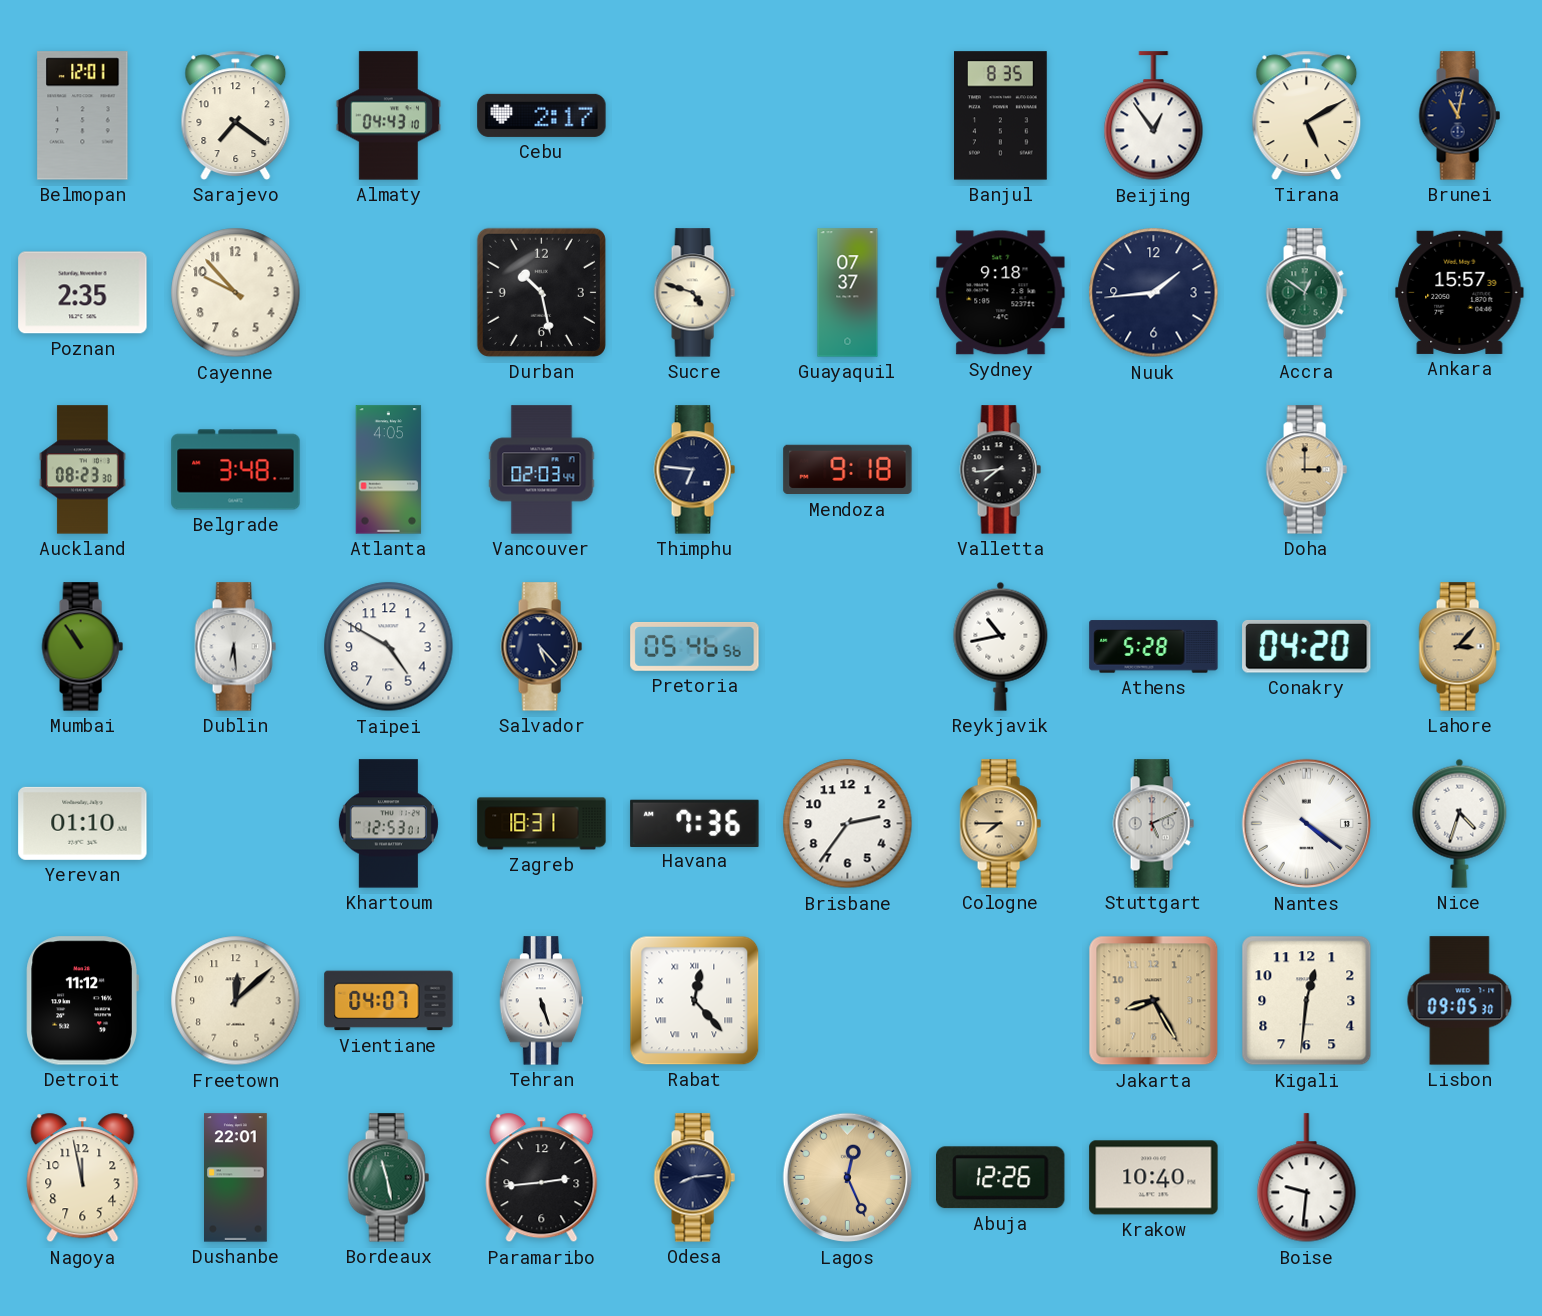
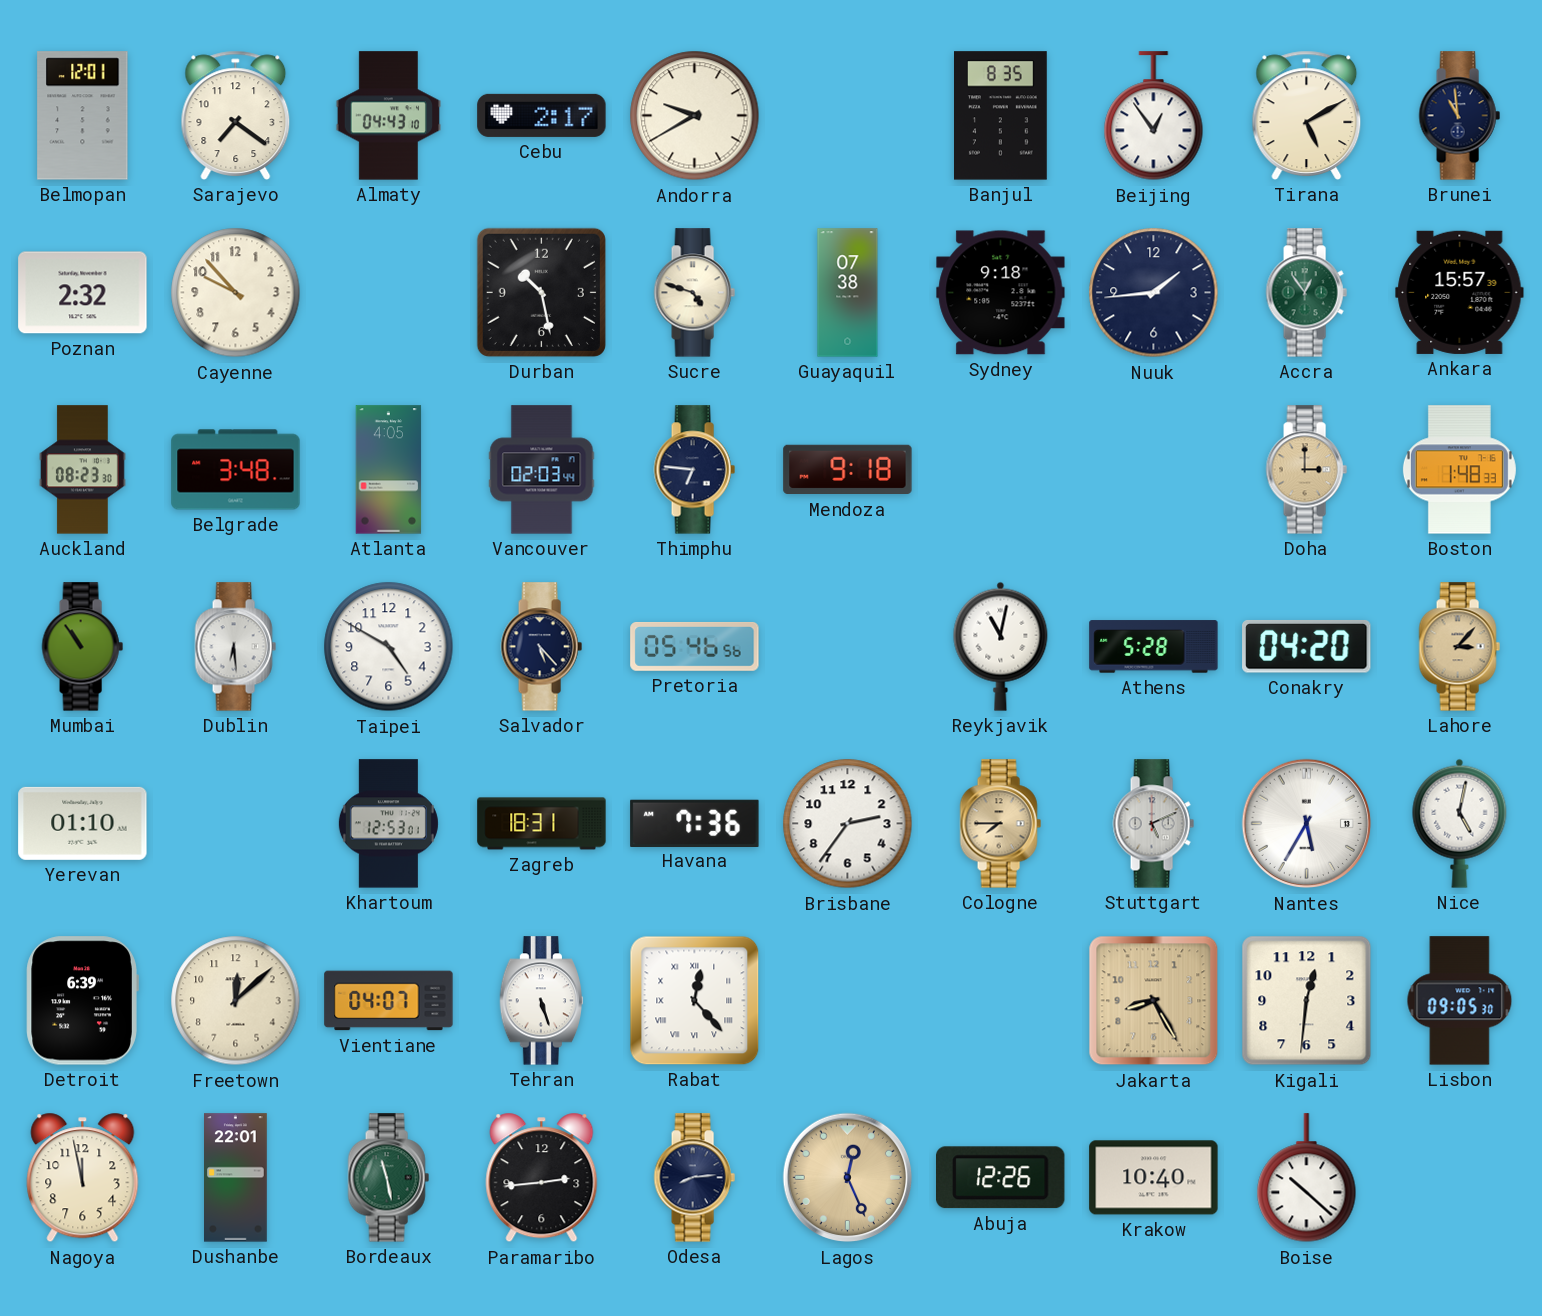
Andorra: none -> 9:40 (695, 116)
Brunei: 11:02 -> 10:59 (1459, 116)
Poznan: 2:35 -> 2:32 (83, 293)
Guayaquil: 07:37 -> 07:38 (848, 293)
Accra: 12:51 -> 12:54 (1306, 293)
Valletta: 7:44 -> none (1000, 470)
Boston: none -> 1:48 (1459, 470)
Reykjavik: 10:43 -> 11:02 (1001, 646)
Nantes: 4:21 -> 5:35 (1307, 824)
Nice: 4:33 -> 5:02 (1460, 823)
Detroit: 11:12 -> 6:39 (82, 1001)
Boise: 9:31 -> 10:22 (1307, 1178)
